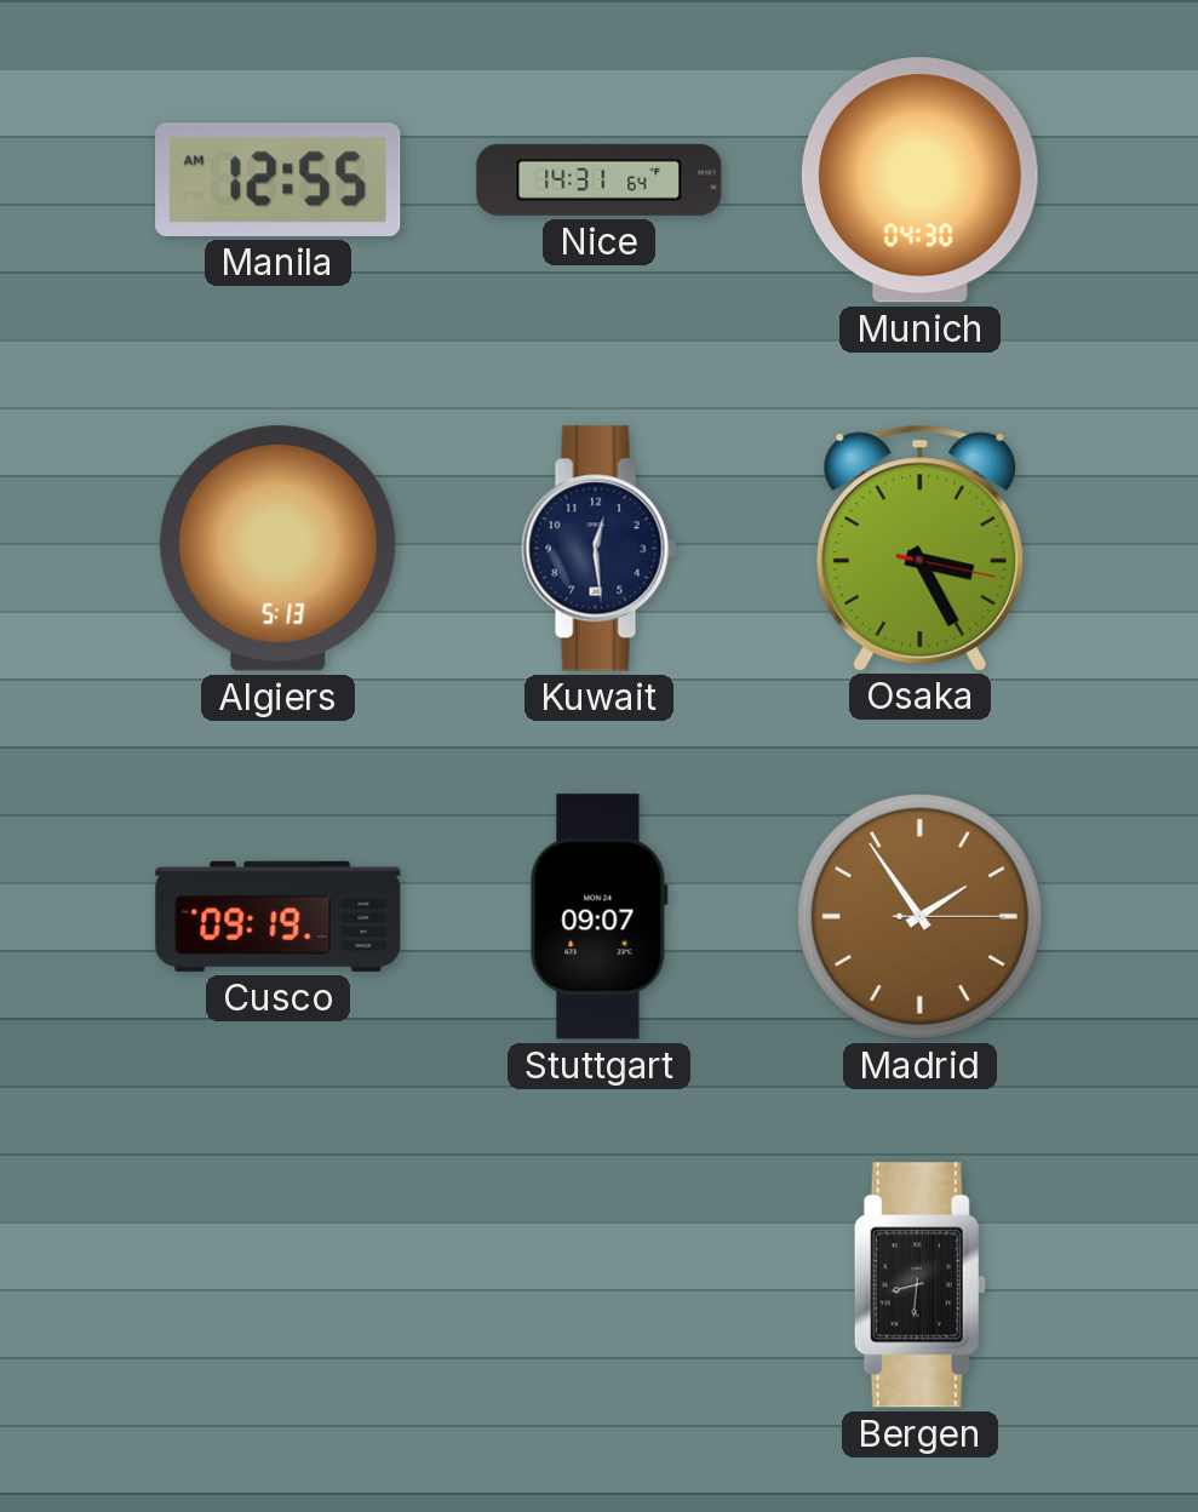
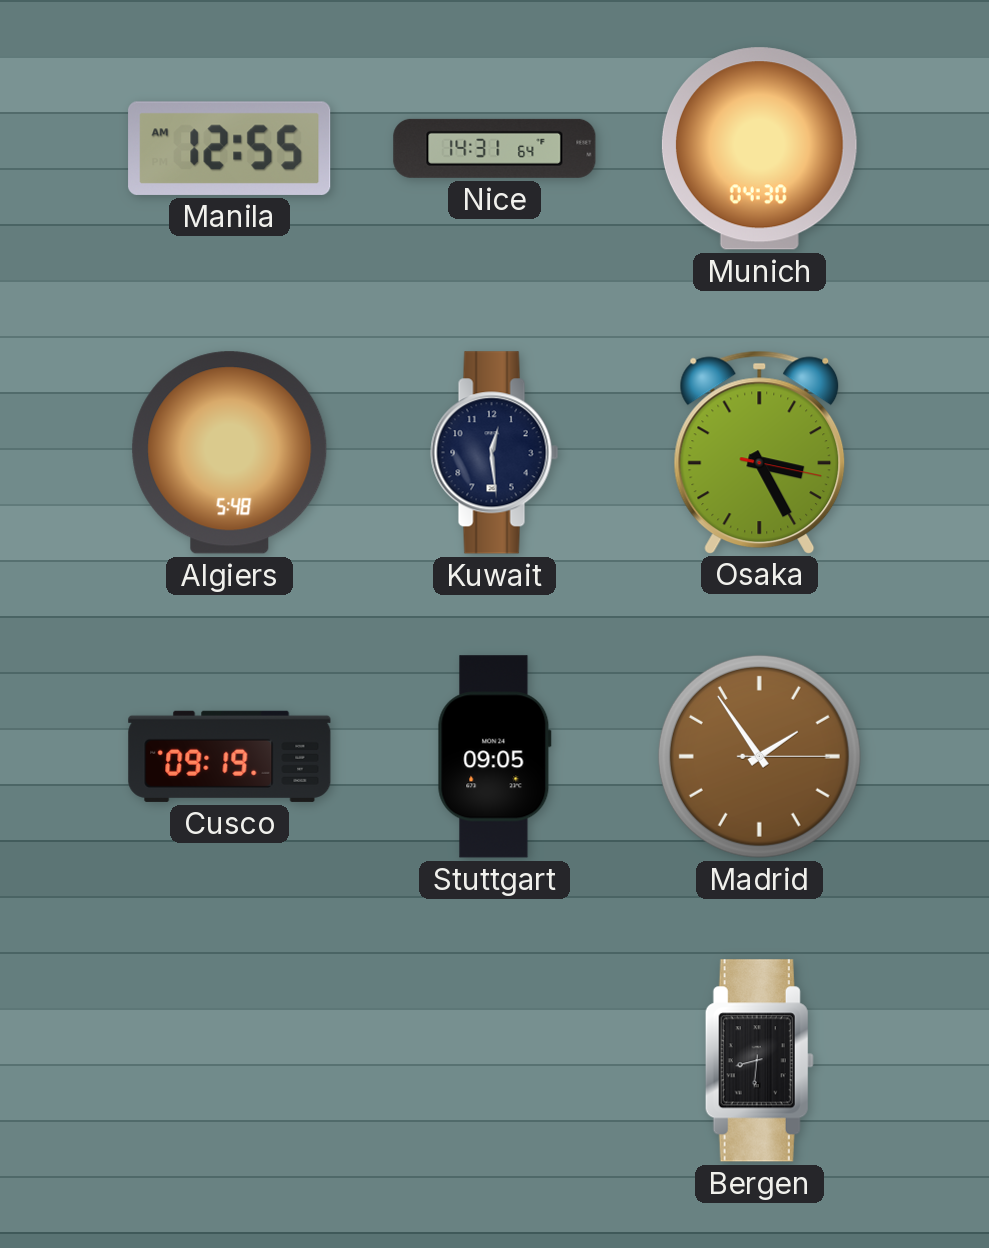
Algiers: 5:13 -> 5:48 (230, 453)
Stuttgart: 09:07 -> 09:05 (494, 757)
